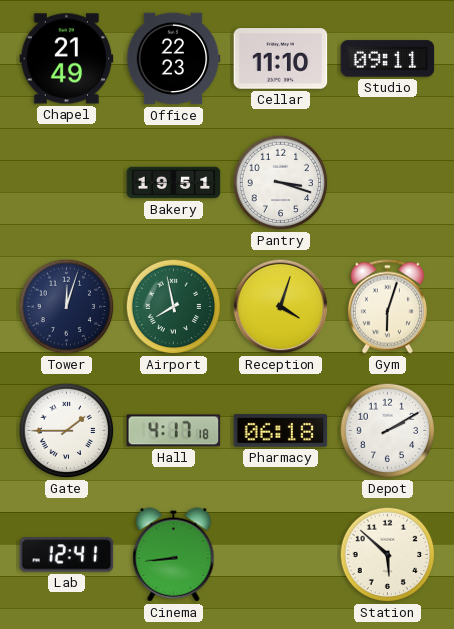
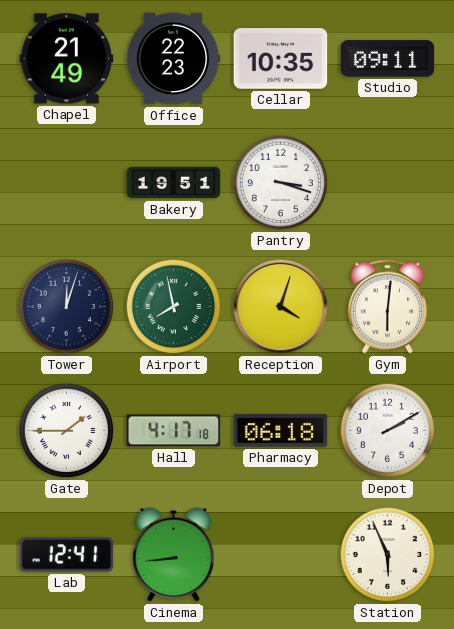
Cellar: 11:10 -> 10:35 (281, 59)
Gym: 6:03 -> 6:01 (387, 307)
Station: 5:52 -> 5:56 (388, 555)
